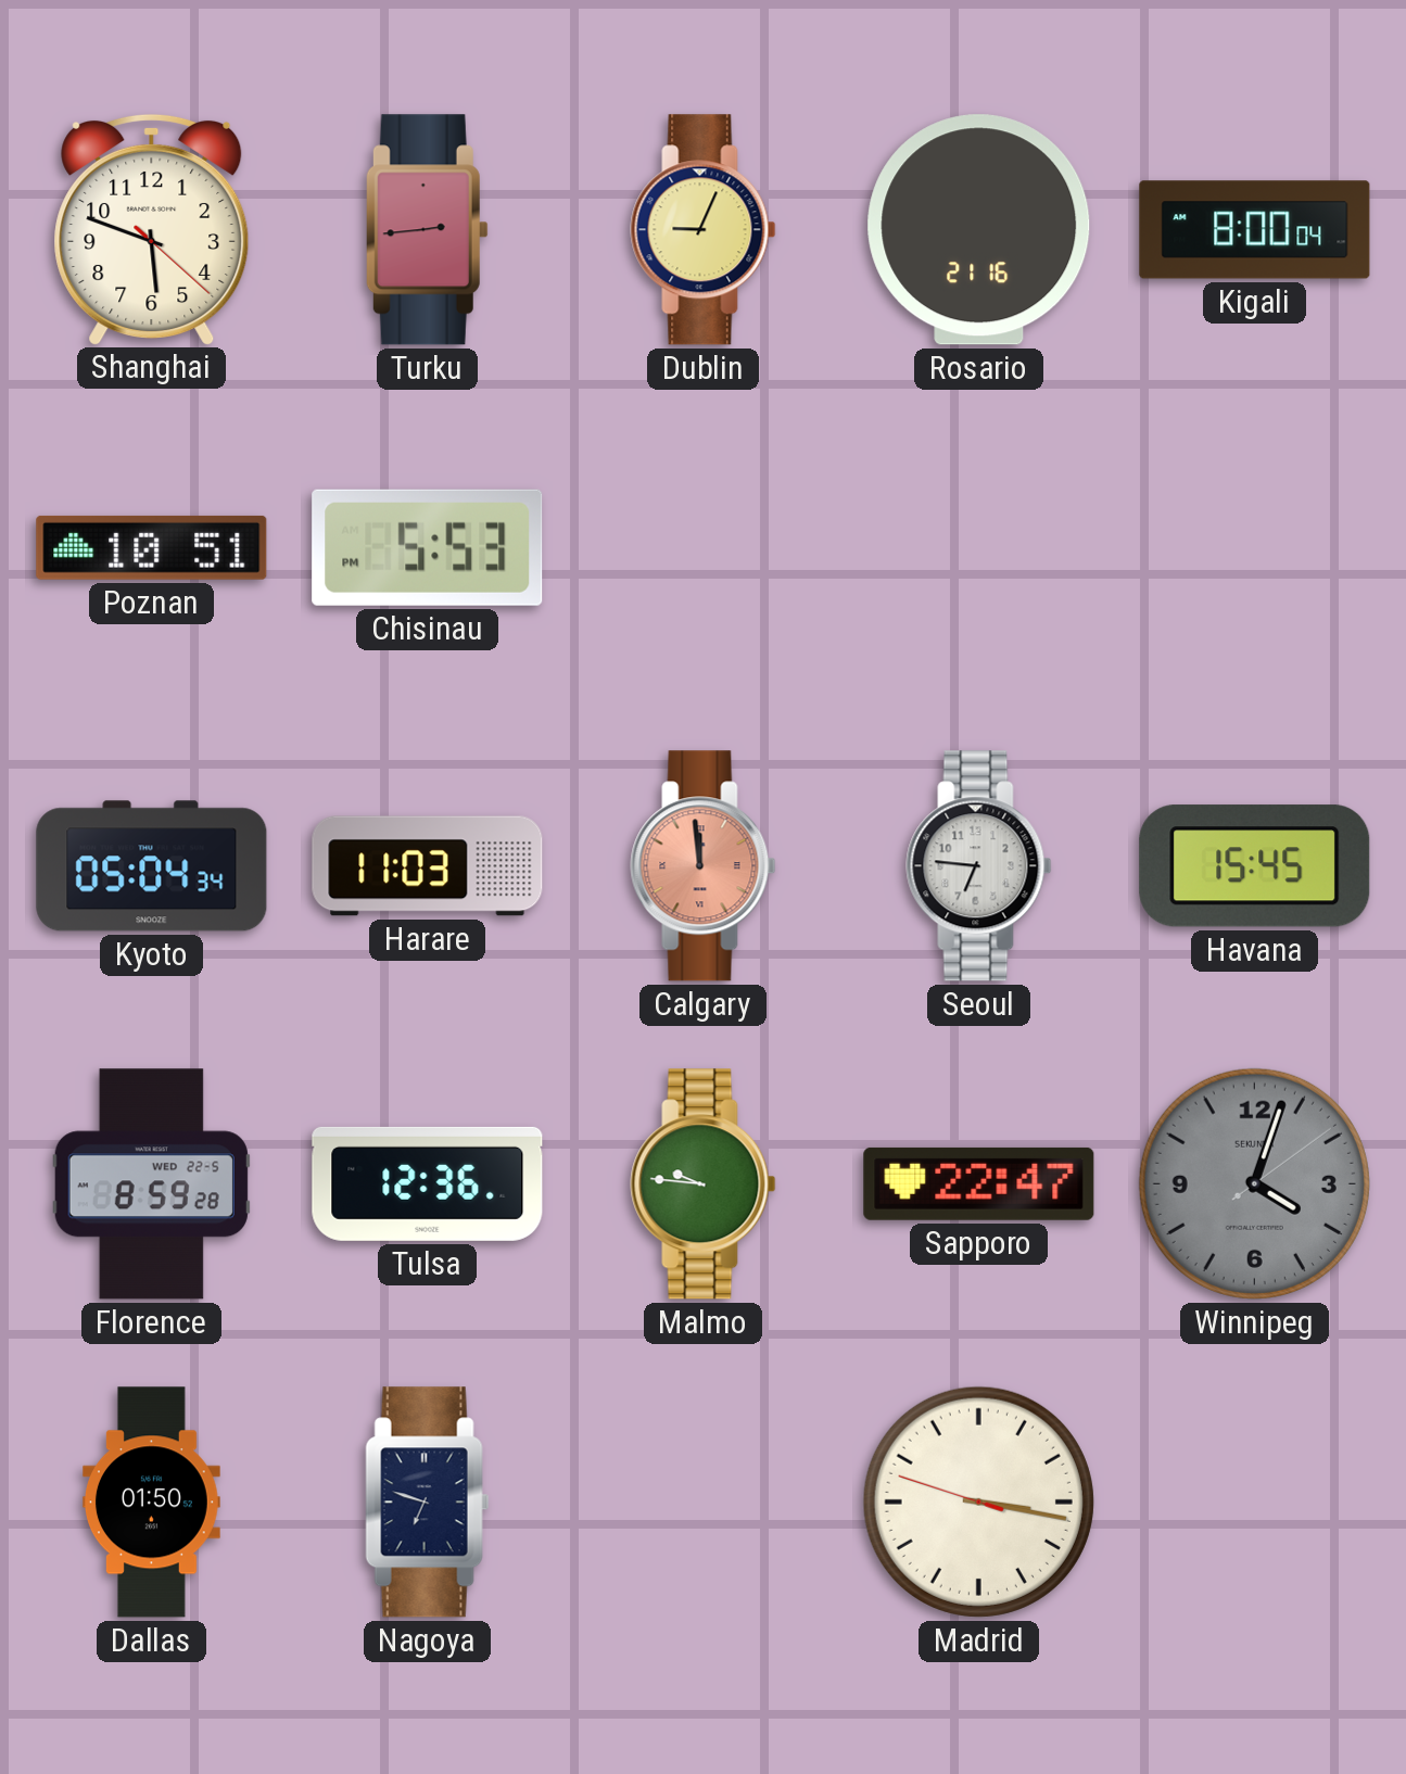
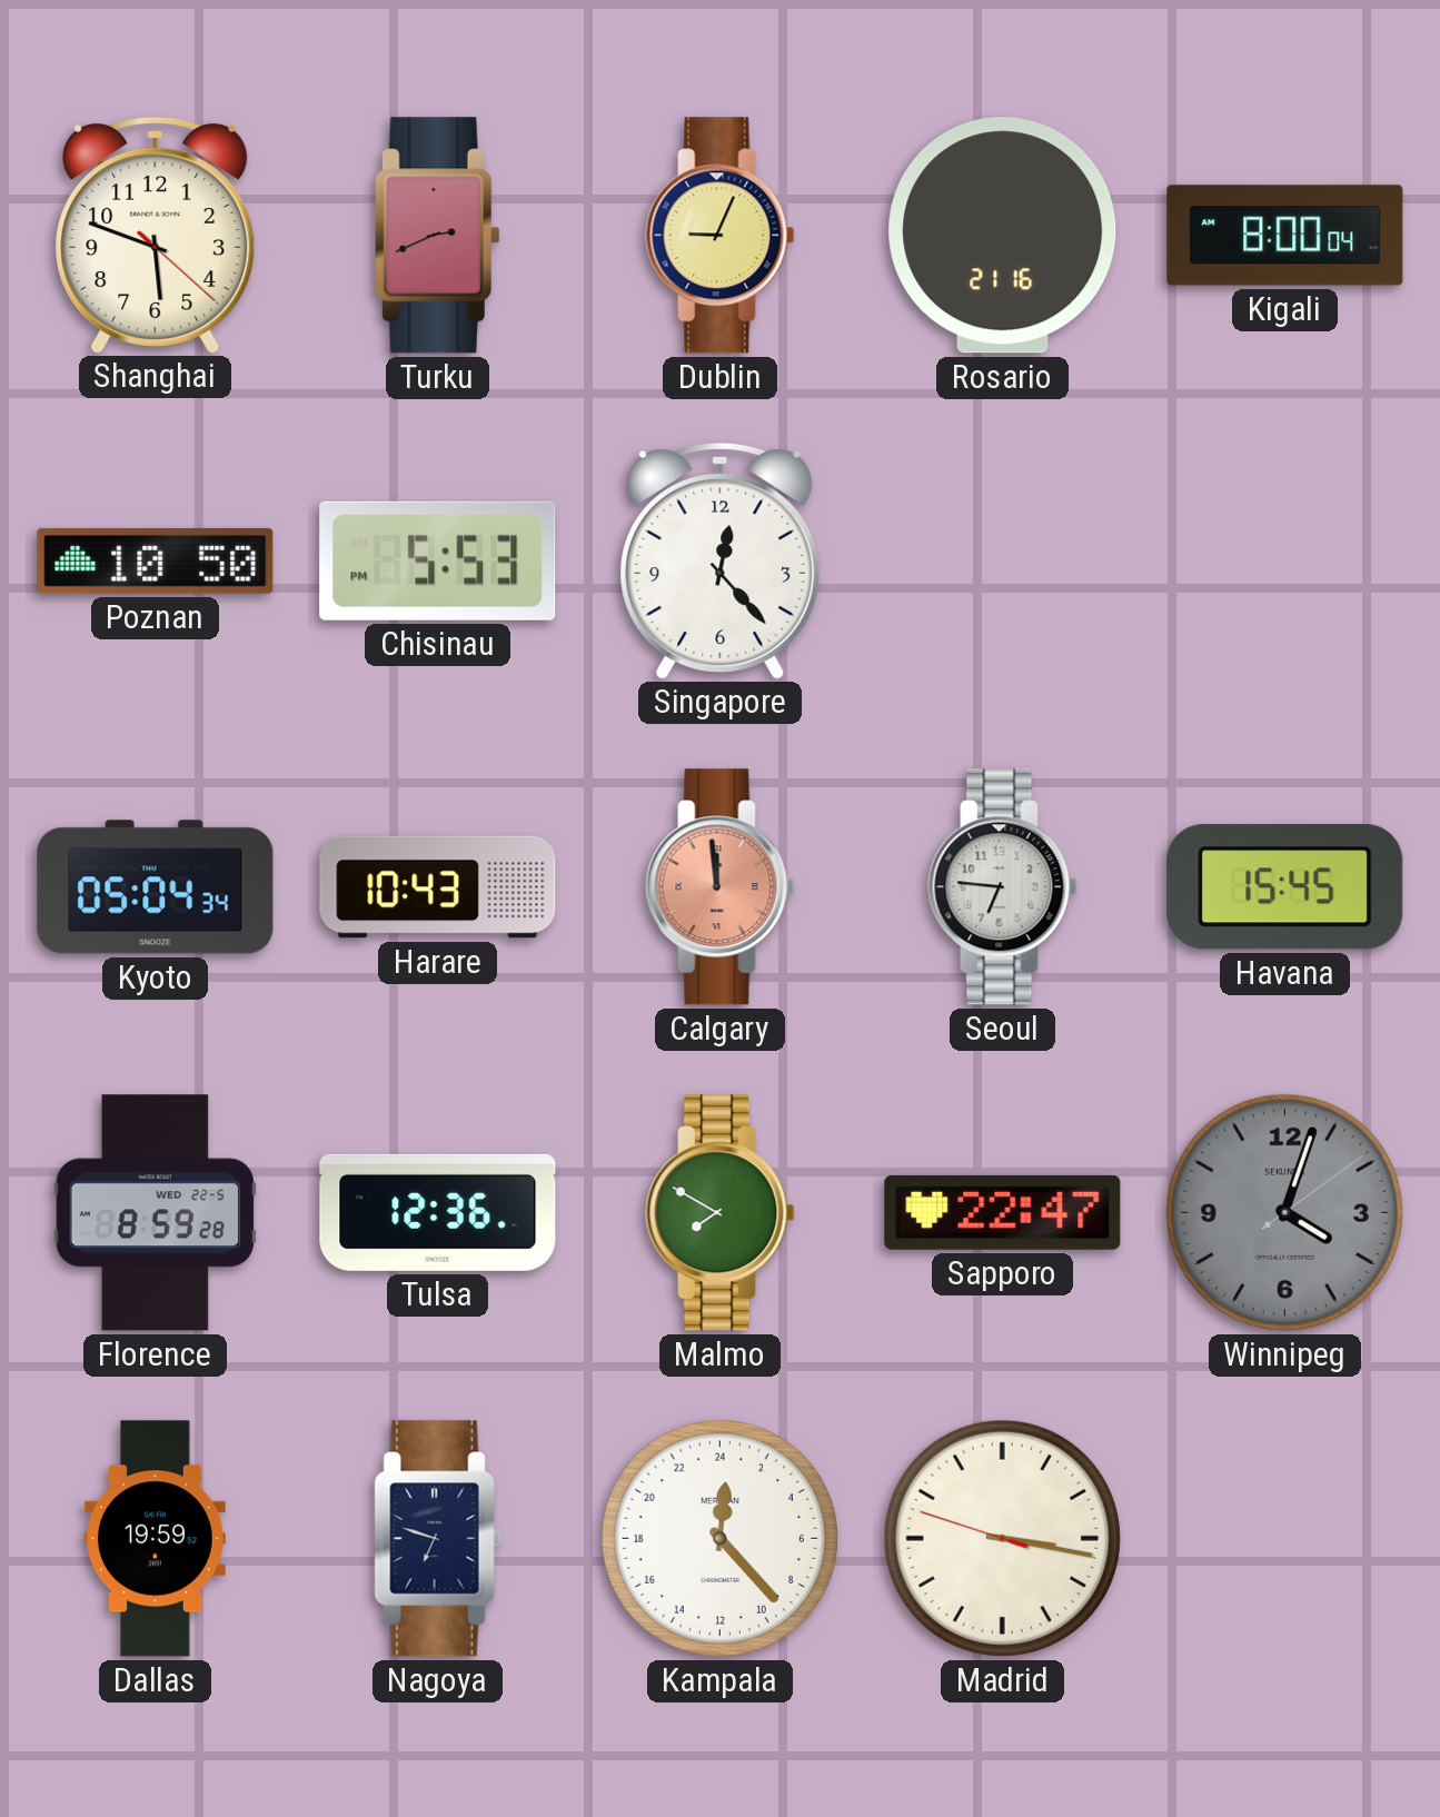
Turku: 2:44 -> 2:41 (437, 236)
Poznan: 10:51 -> 10:50 (156, 560)
Singapore: none -> 12:23 (721, 560)
Harare: 11:03 -> 10:43 (438, 887)
Malmo: 9:46 -> 7:50 (721, 1213)
Dallas: 01:50 -> 19:59 (155, 1539)
Kampala: none -> 0:23 (719, 1538)
